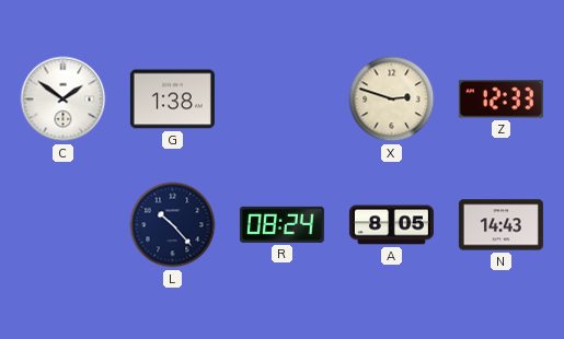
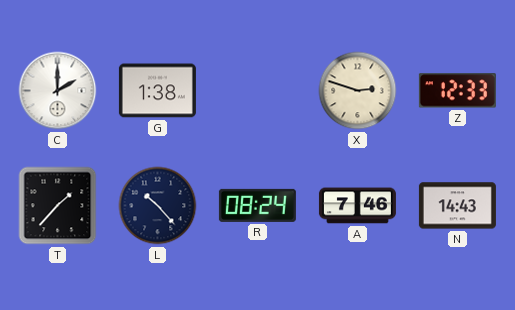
C: 1:51 -> 2:00 (58, 91)
T: none -> 1:37 (58, 206)
A: 8:05 -> 7:46 (357, 206)
